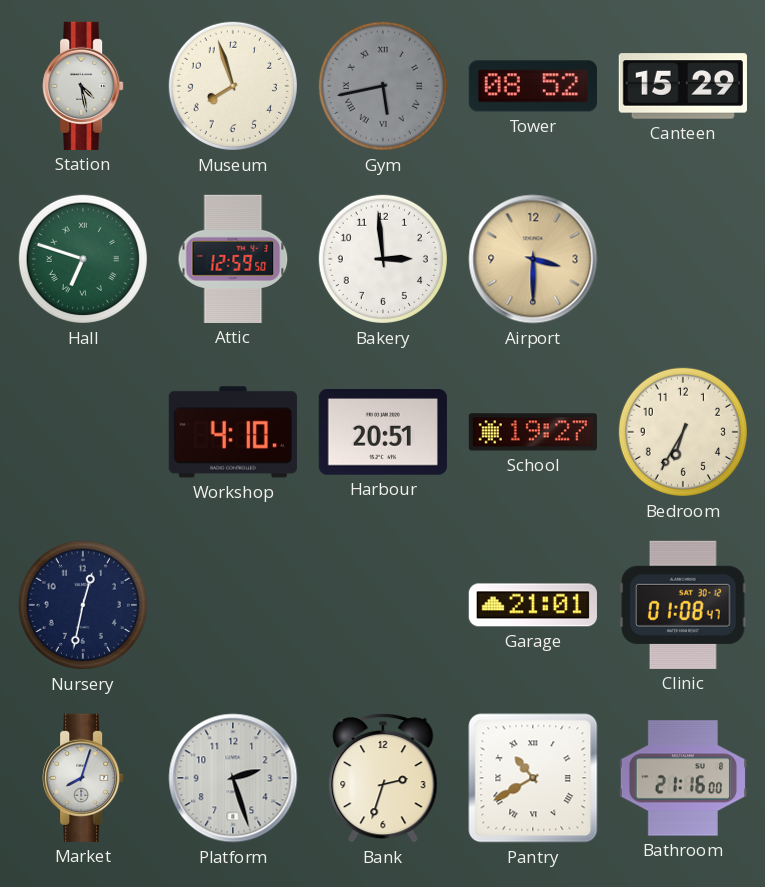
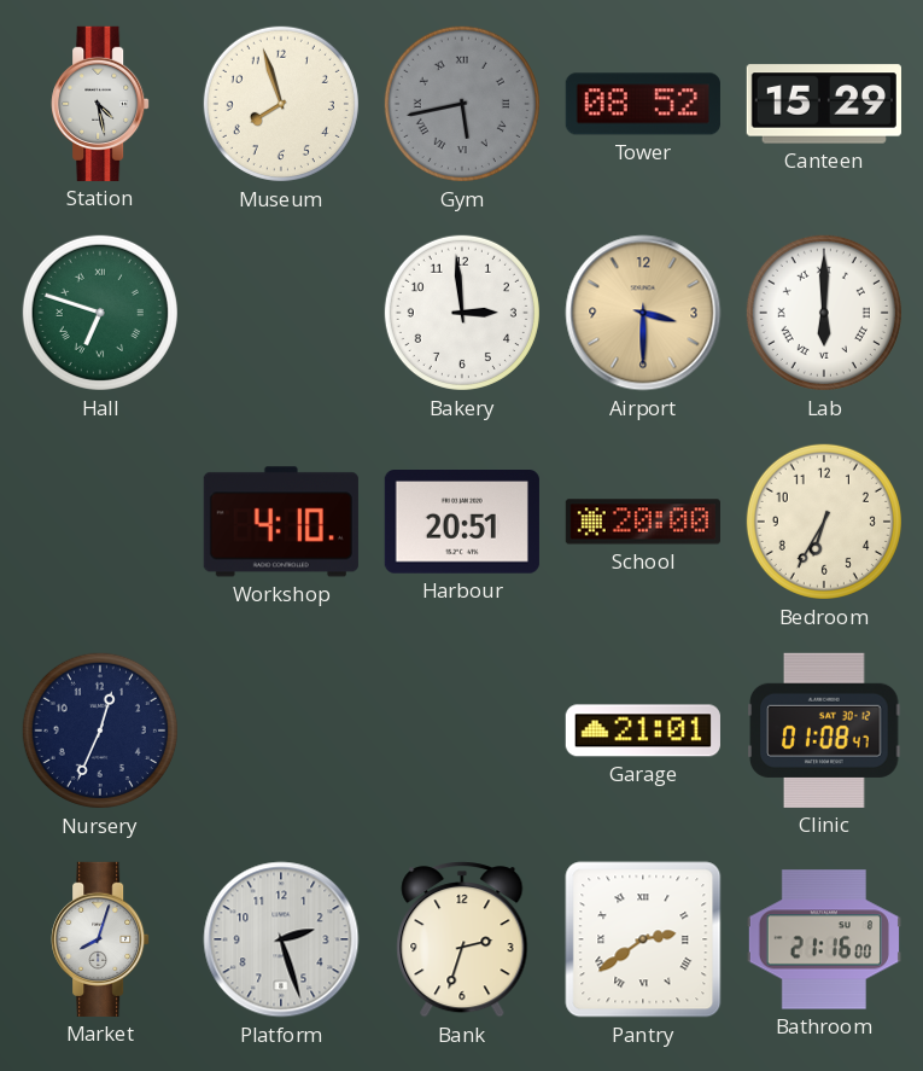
Attic: 12:59 -> none (233, 259)
Lab: none -> 6:00 (824, 313)
School: 19:27 -> 20:00 (643, 522)
Nursery: 12:32 -> 12:34 (100, 731)
Pantry: 10:40 -> 2:39 (643, 939)
